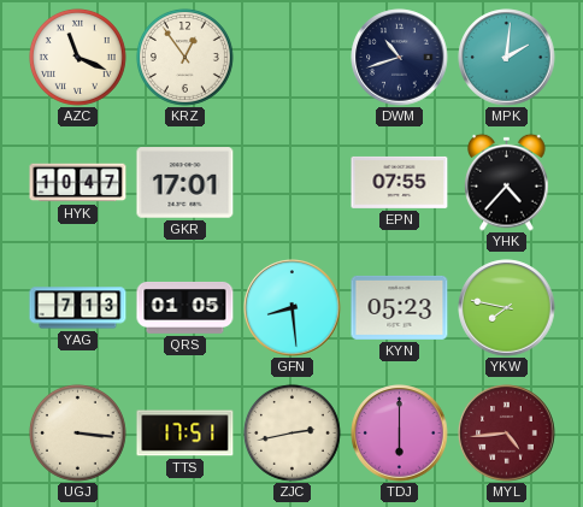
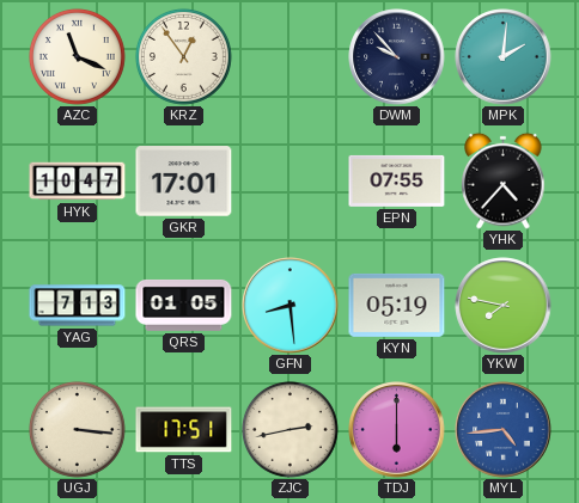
DWM: 10:42 -> 9:53 (397, 57)
KYN: 05:23 -> 05:19 (397, 305)
MYL dial: burgundy -> blue (504, 430)
